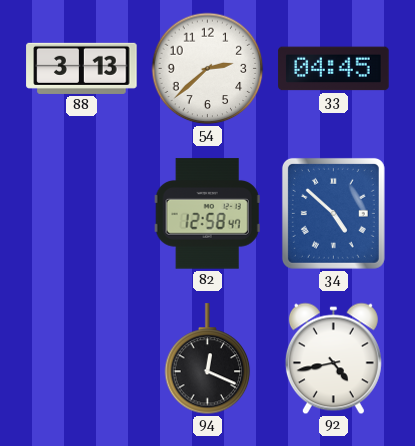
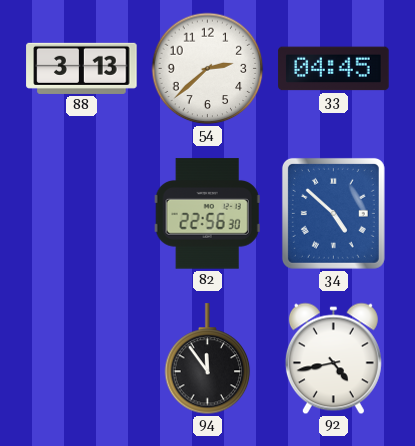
82: 12:58 -> 22:56 (207, 214)
94: 12:19 -> 11:54 (208, 359)
